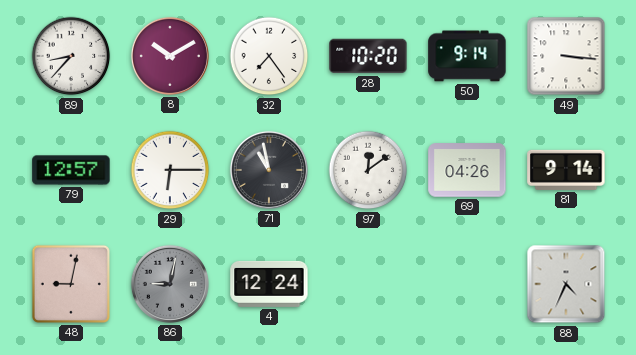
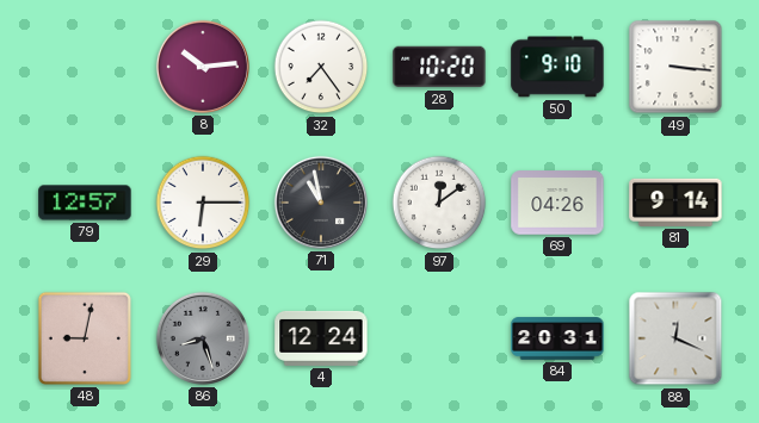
89: 8:37 -> none (71, 56)
8: 10:10 -> 10:14 (203, 67)
50: 9:14 -> 9:10 (557, 67)
86: 9:02 -> 8:27 (203, 338)
84: none -> 20:31 (557, 338)
88: 4:34 -> 12:19 (675, 338)
